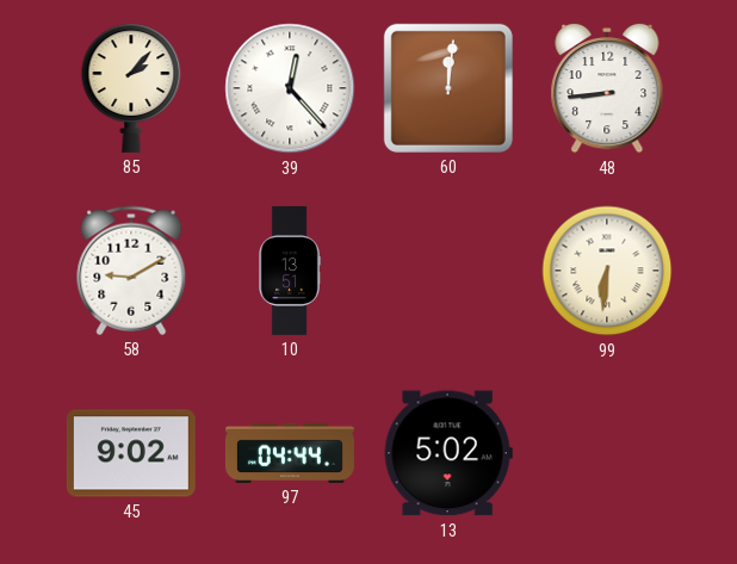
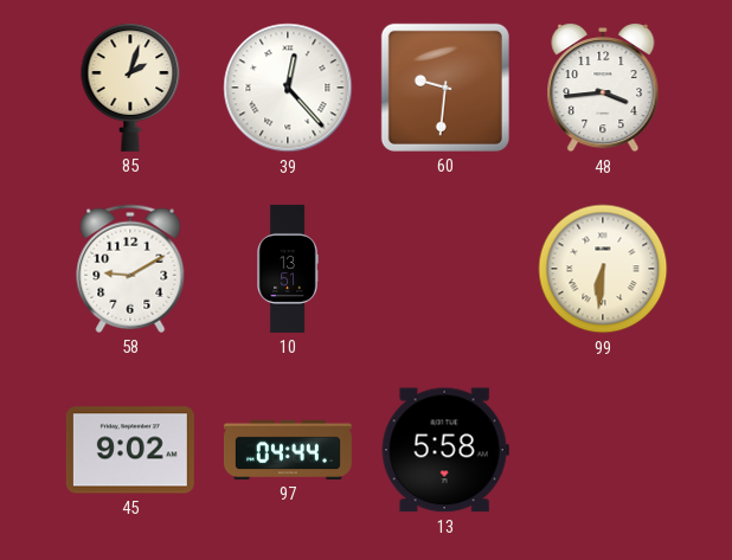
85: 2:07 -> 2:03 (130, 88)
60: 12:01 -> 9:31 (445, 88)
48: 8:44 -> 3:44 (603, 88)
13: 5:02 -> 5:58 (445, 450)
